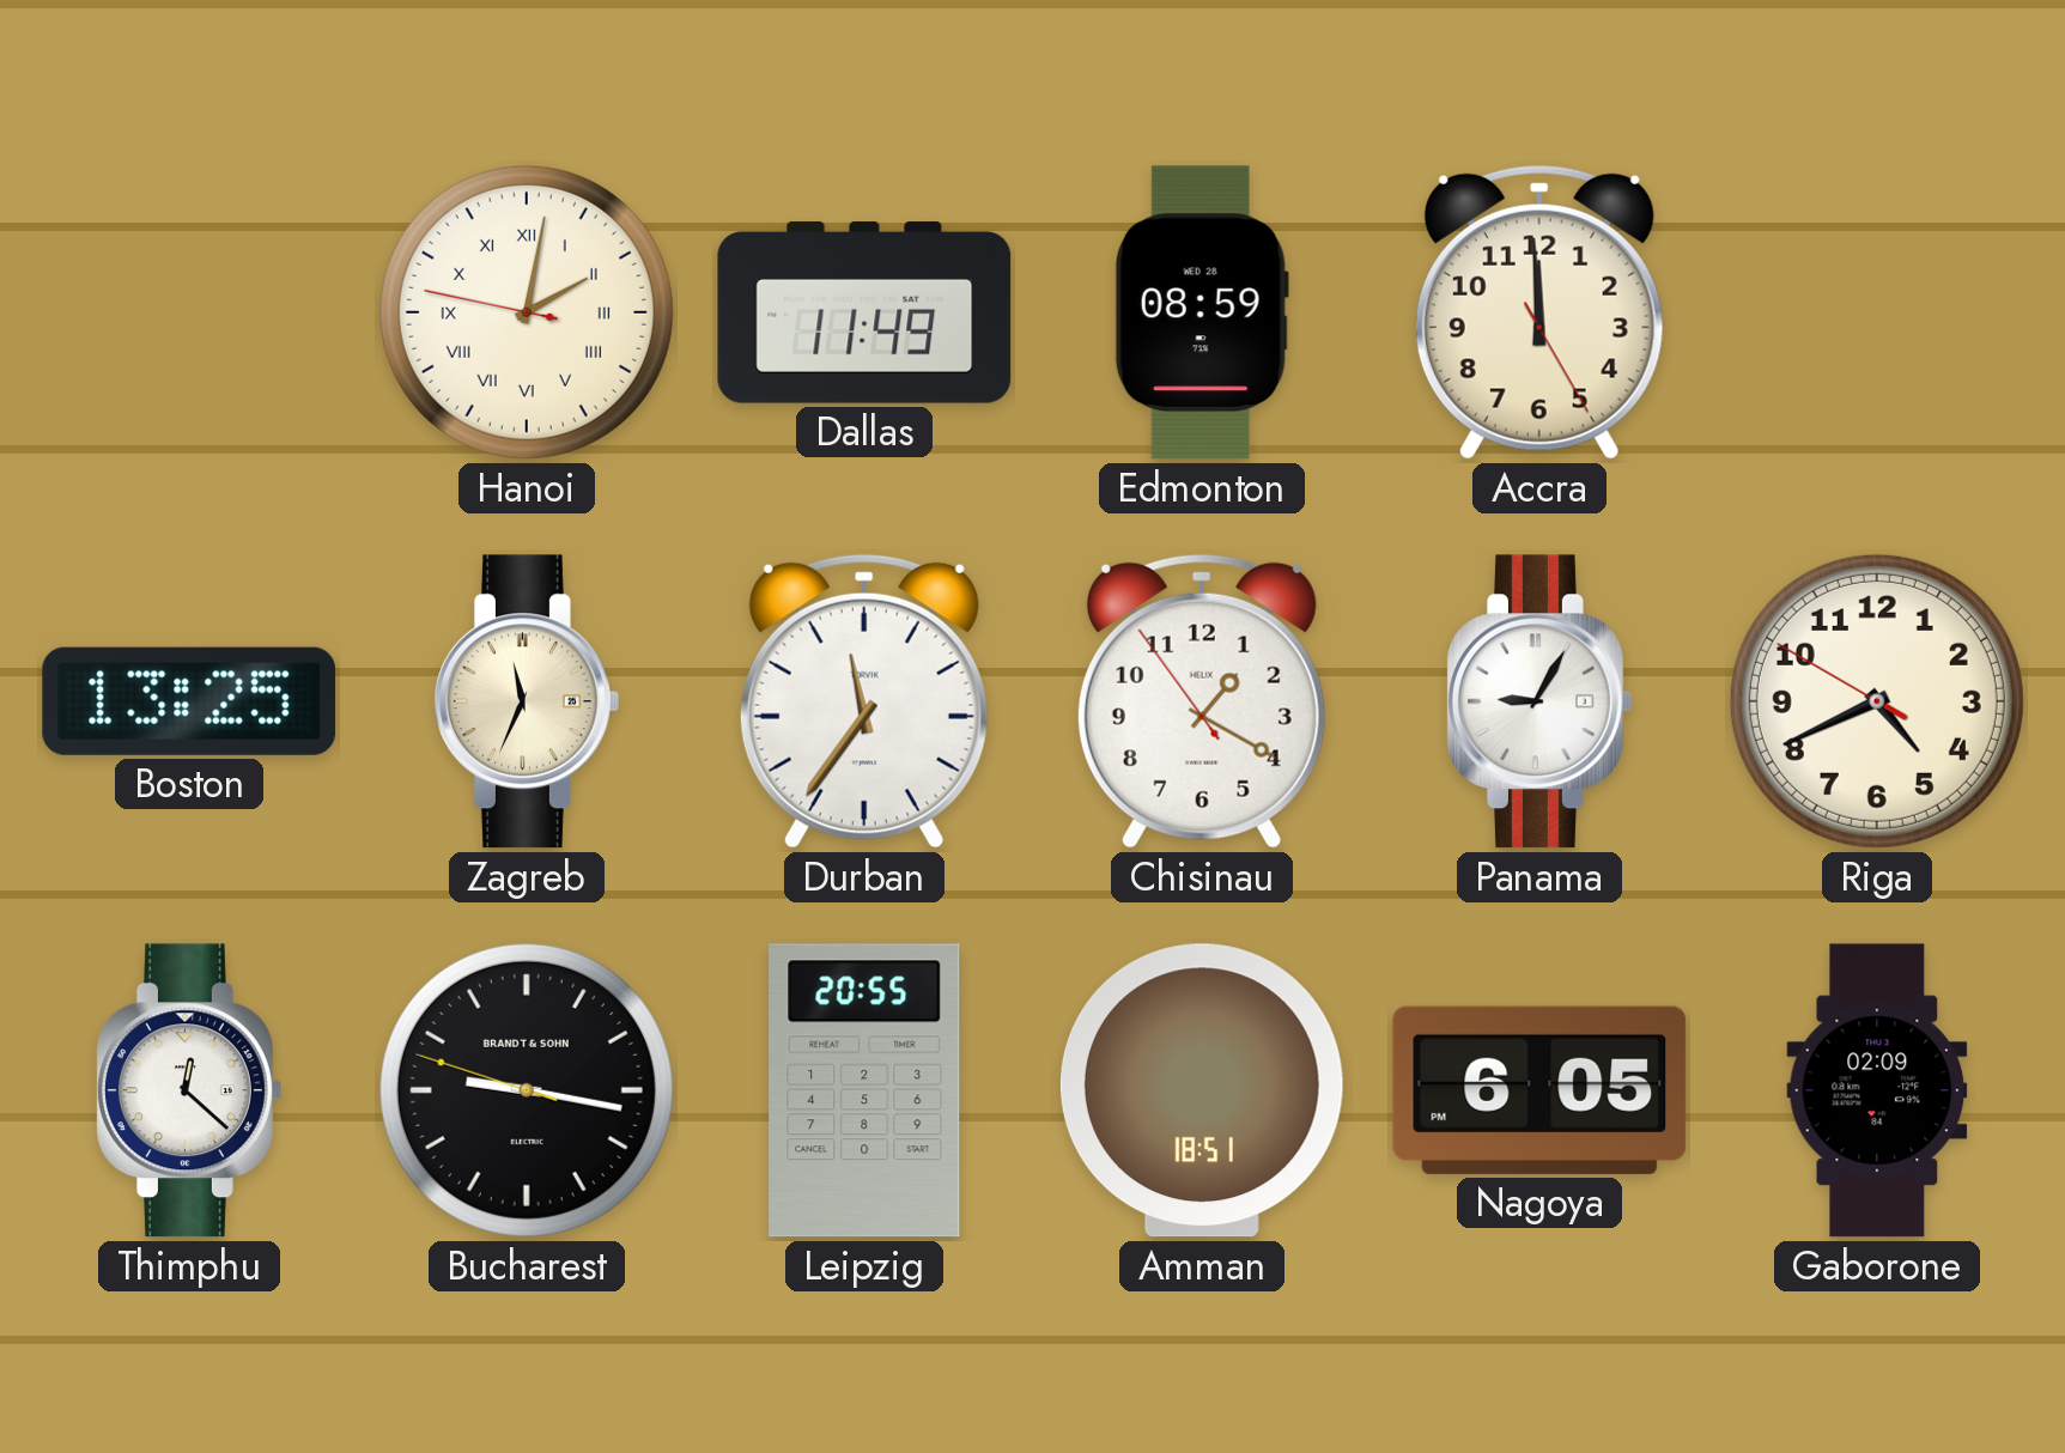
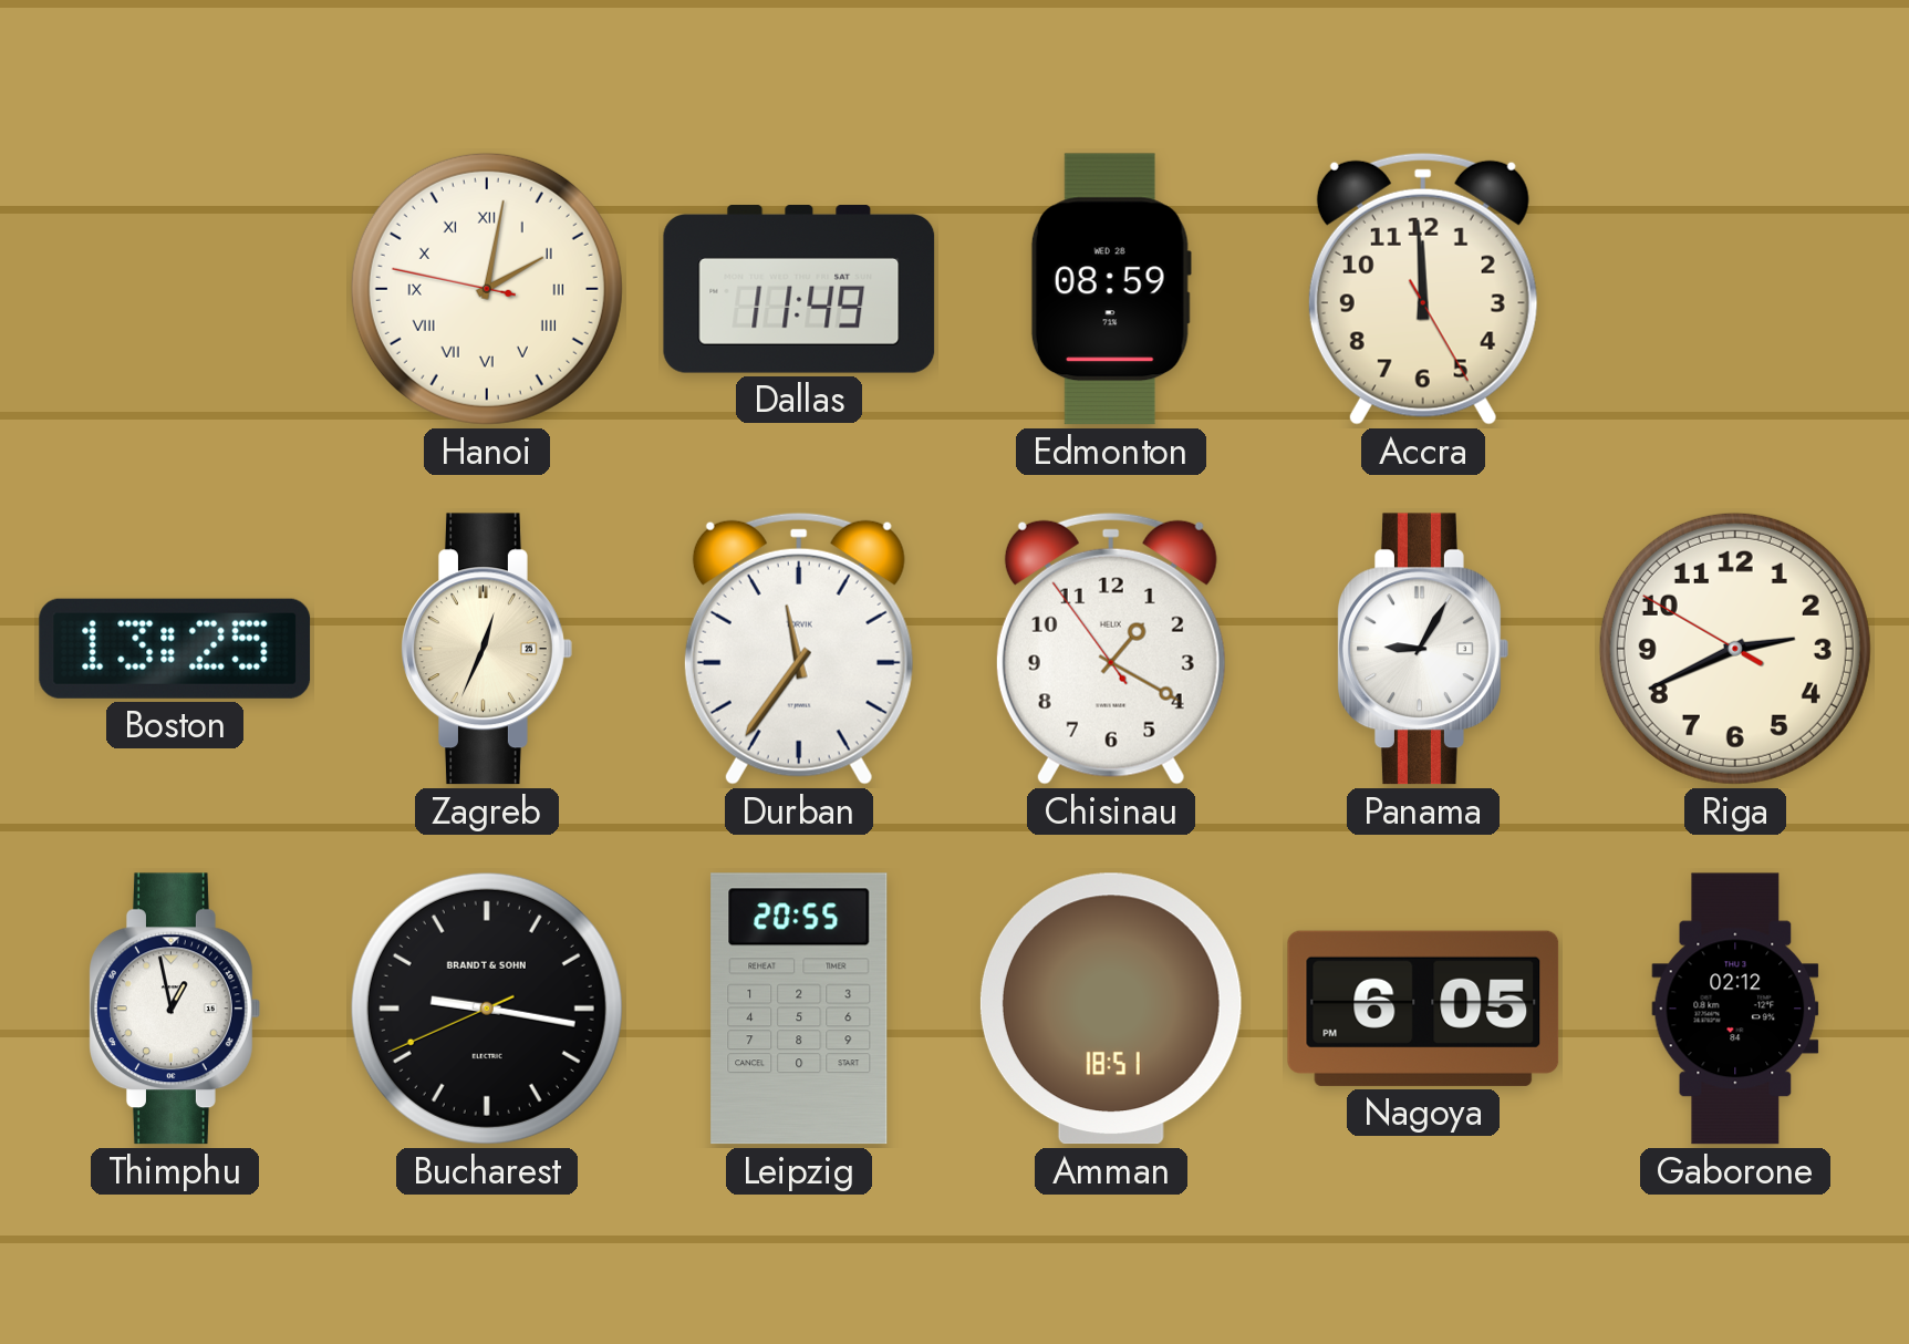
Zagreb: 11:34 -> 12:34 (487, 649)
Riga: 4:40 -> 2:40 (1735, 649)
Thimphu: 12:22 -> 12:58 (175, 1009)
Bucharest: 9:16:48 -> 9:16:41 (487, 1009)
Gaborone: 02:09 -> 02:12 (1735, 1009)
